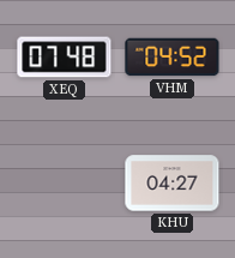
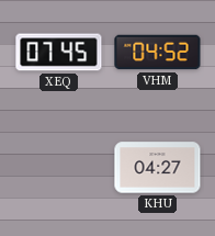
XEQ: 07:48 -> 07:45 (59, 53)
